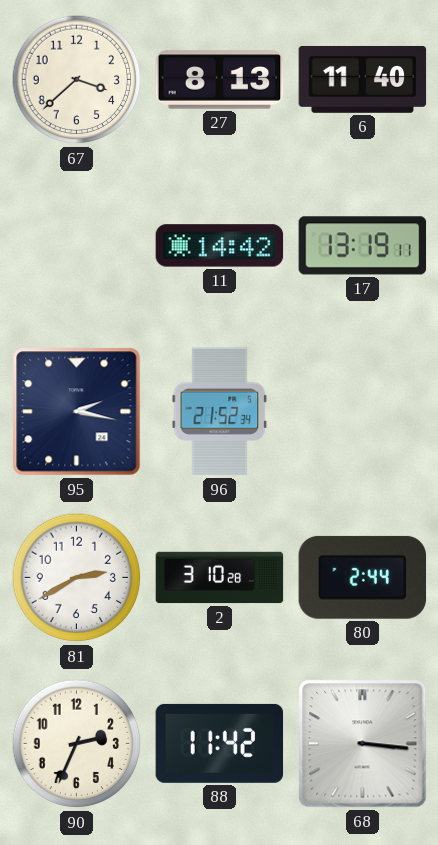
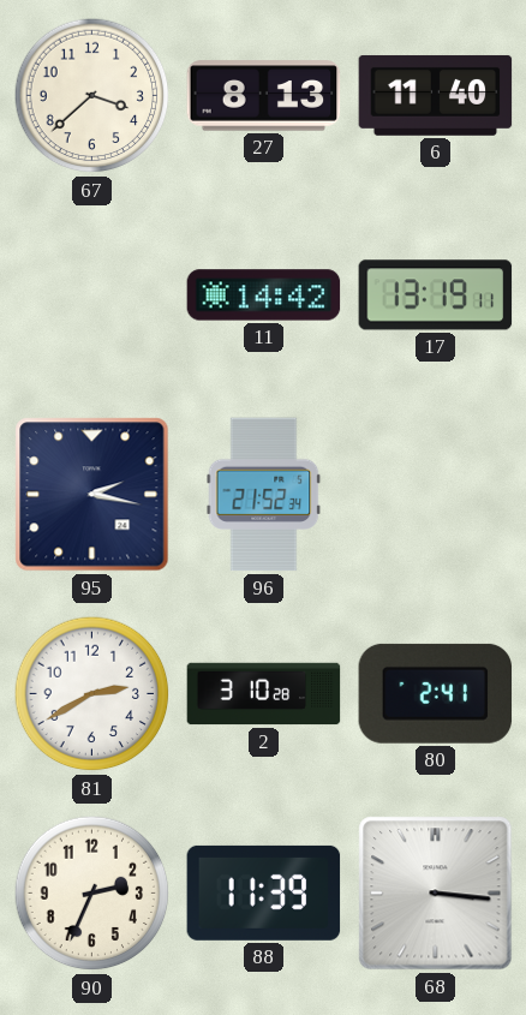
80: 2:44 -> 2:41 (436, 693)
88: 11:42 -> 11:39 (264, 892)
